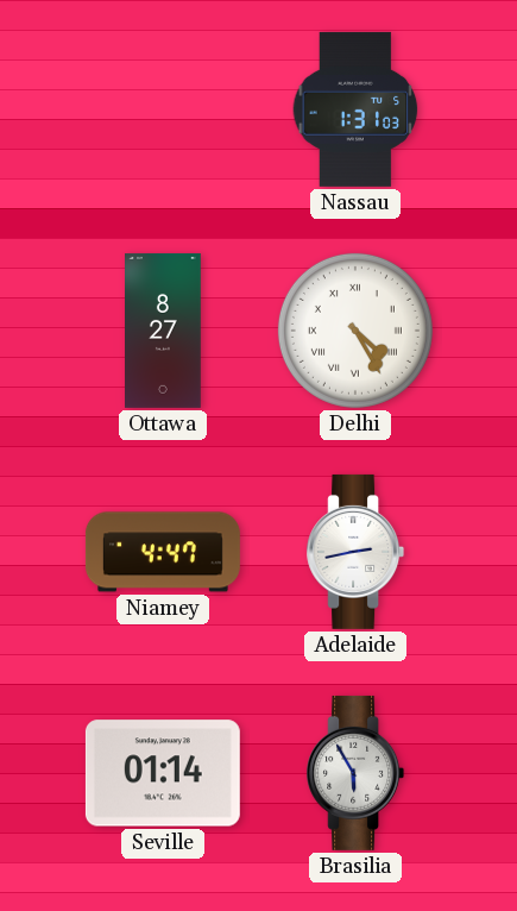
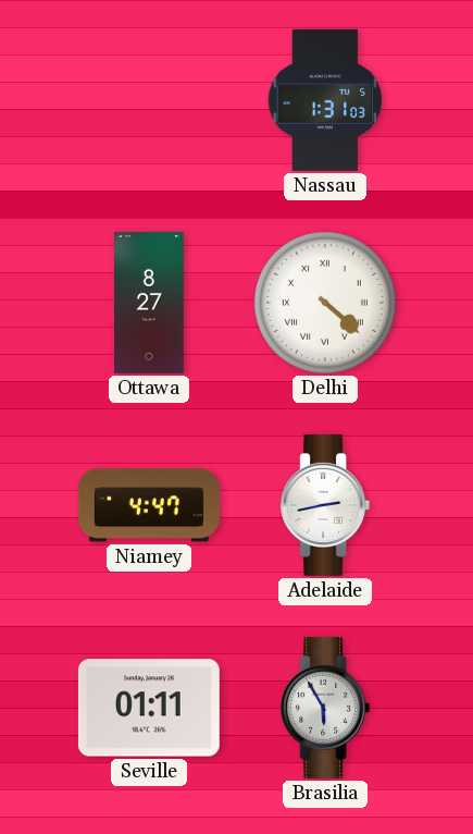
Delhi: 4:25 -> 4:22 (325, 303)
Seville: 01:14 -> 01:11 (149, 708)
